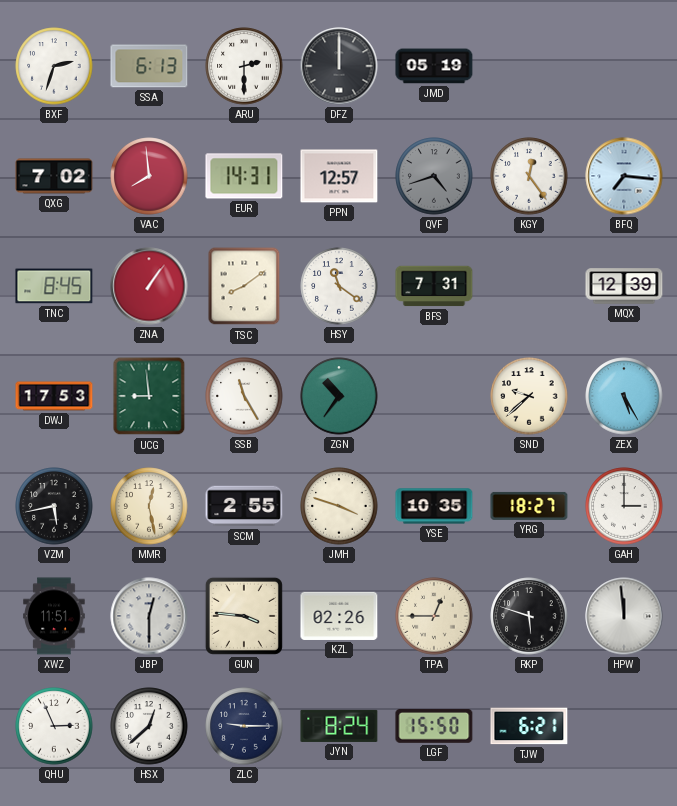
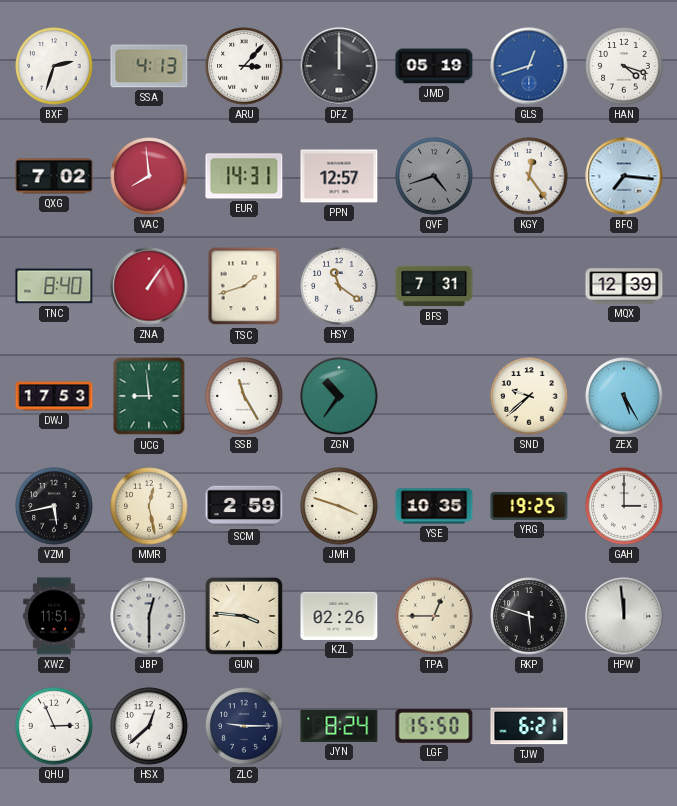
SSA: 6:13 -> 4:13 (149, 66)
ARU: 2:30 -> 3:07 (244, 66)
GLS: none -> 12:42 (529, 66)
HAN: none -> 4:18 (624, 66)
TNC: 8:45 -> 8:40 (54, 286)
TSC: 8:09 -> 1:42 (244, 286)
SCM: 2:55 -> 2:59 (244, 506)
YRG: 18:27 -> 19:25 (529, 506)
